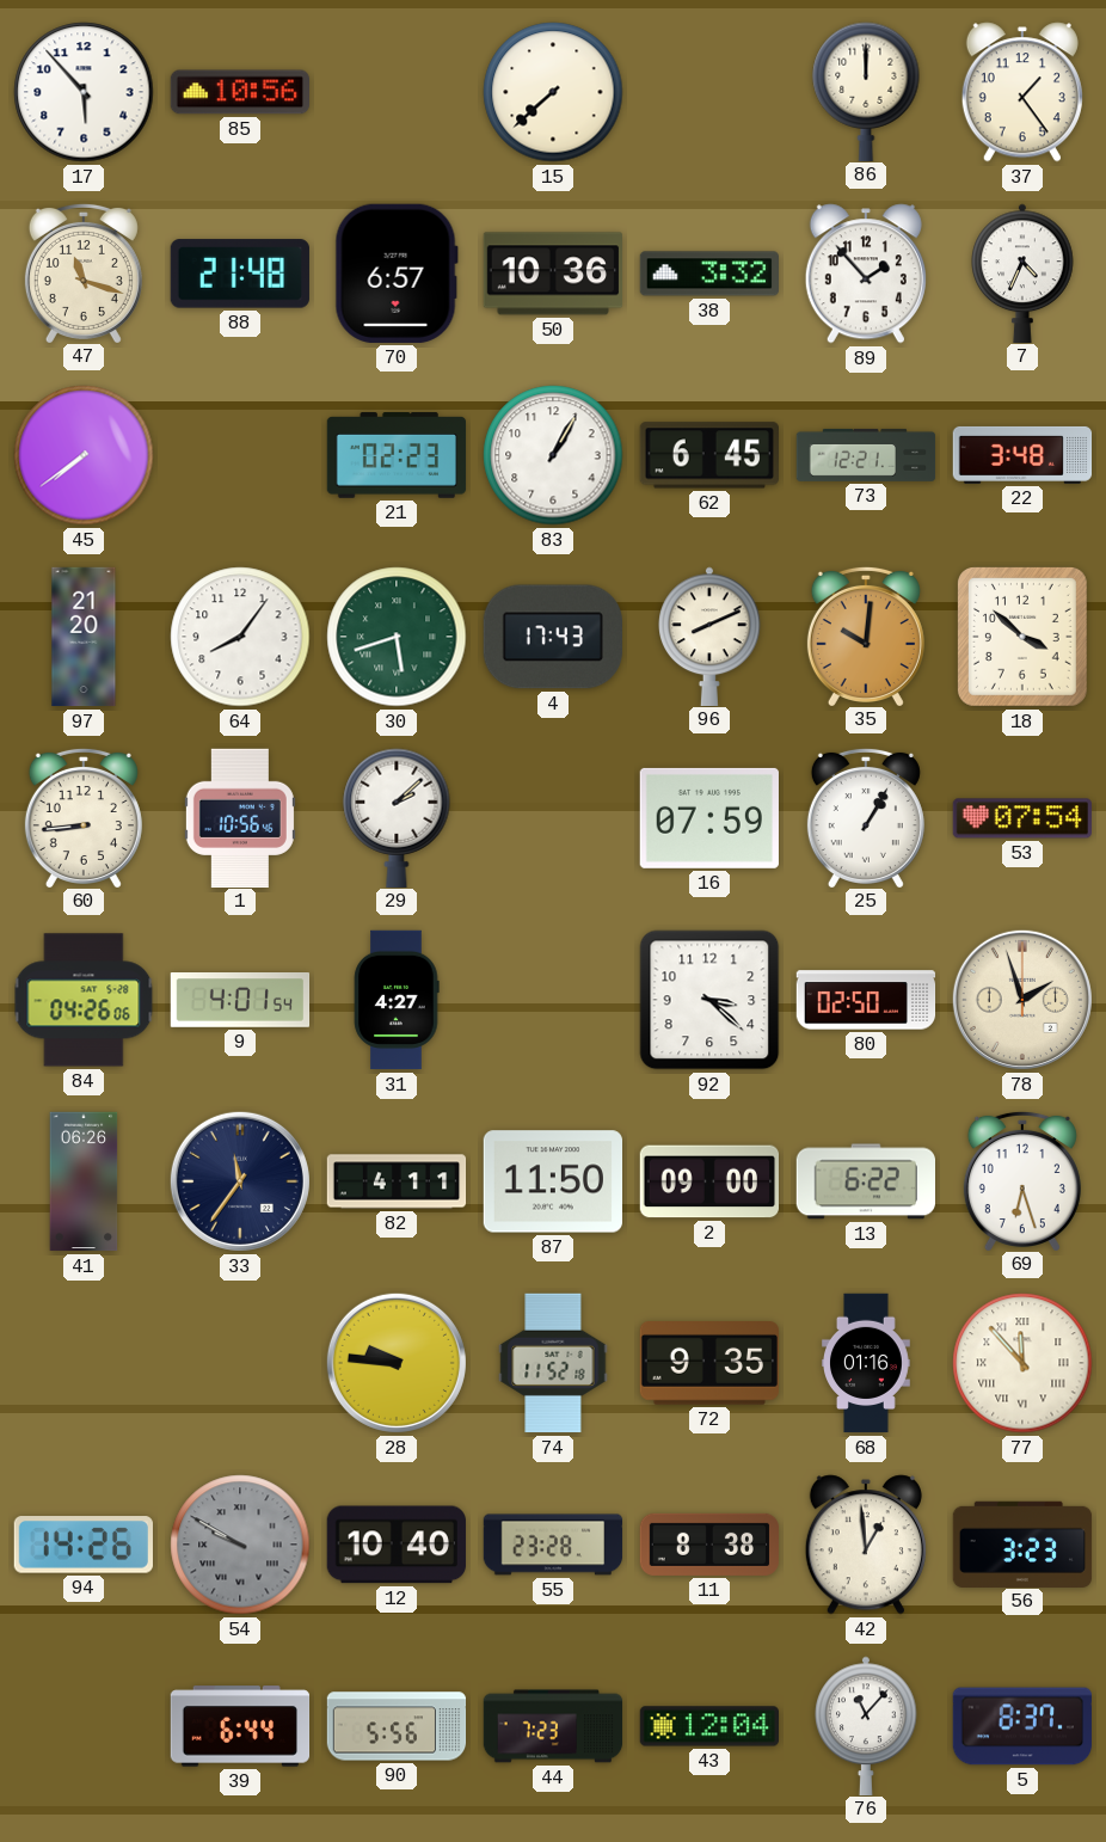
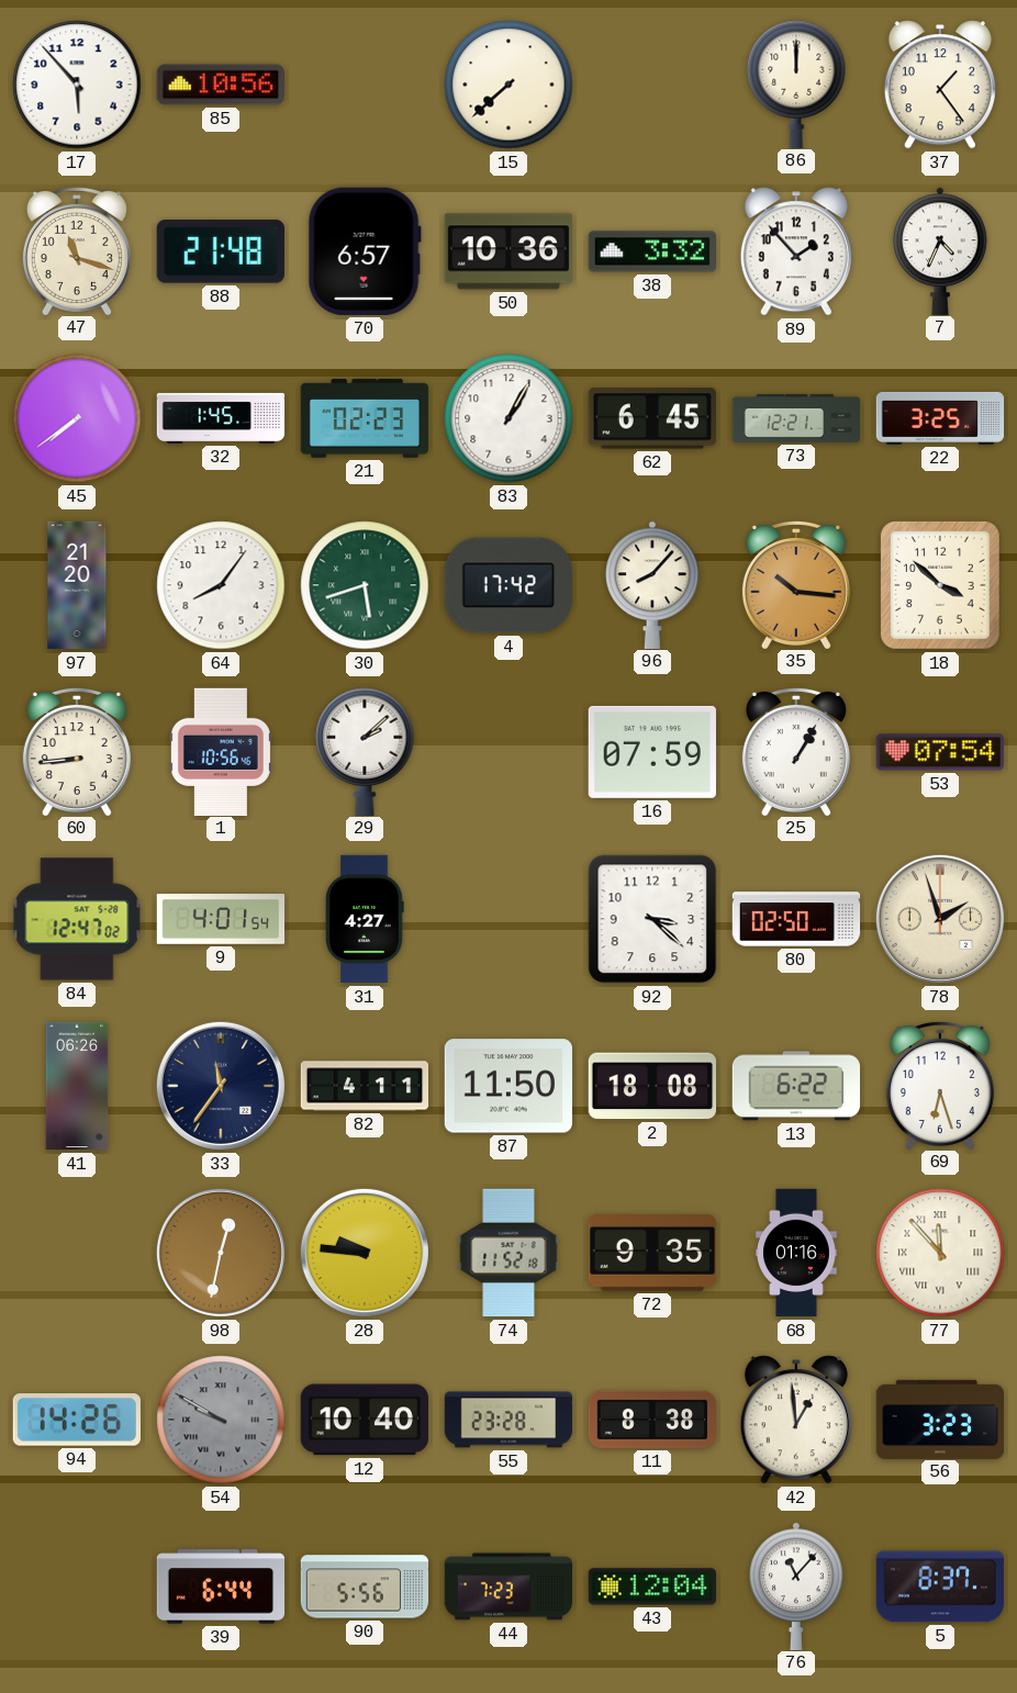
32: none -> 1:45 (221, 418)
22: 3:48 -> 3:25 (940, 418)
4: 17:43 -> 17:42 (509, 585)
96: 8:11 -> 8:07 (652, 584)
35: 10:01 -> 10:16 (796, 584)
84: 04:26 -> 12:47 (77, 919)
2: 09:00 -> 18:08 (651, 1086)
98: none -> 12:32 (221, 1253)
